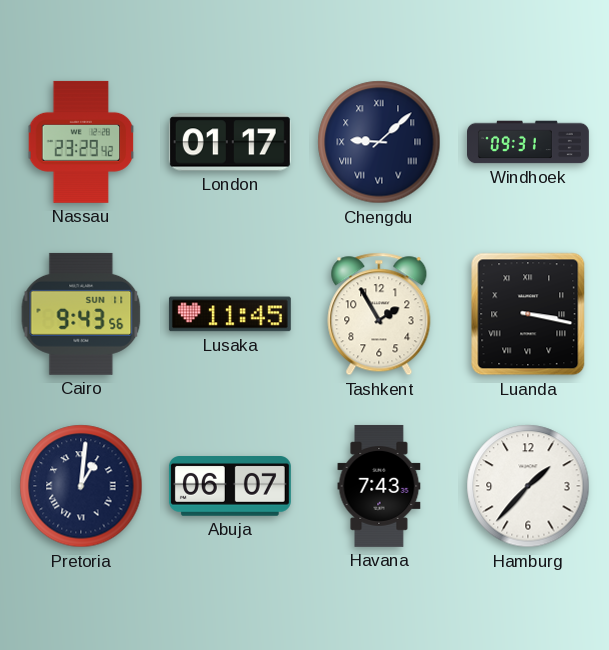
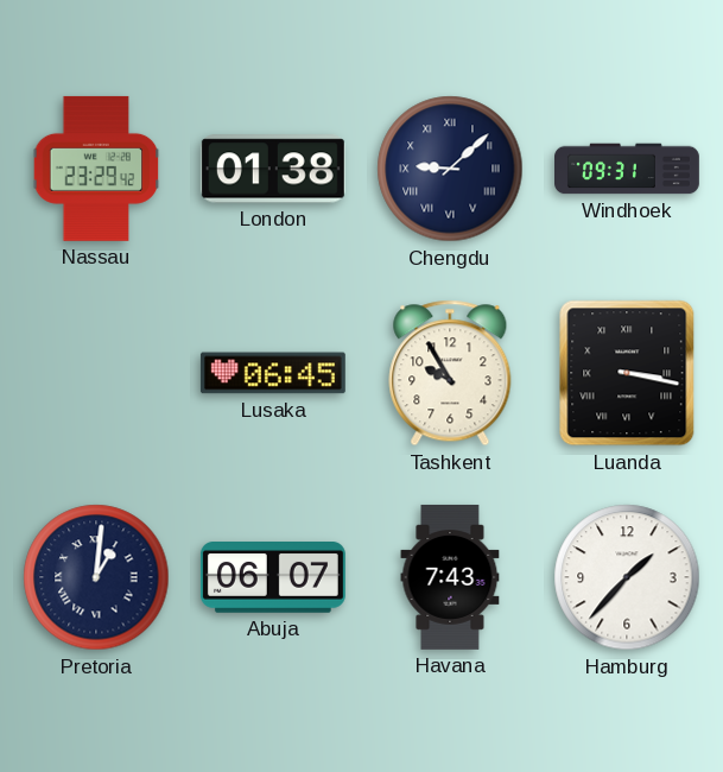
London: 01:17 -> 01:38 (273, 169)
Cairo: 9:43 -> none (81, 314)
Lusaka: 11:45 -> 06:45 (273, 373)
Tashkent: 1:55 -> 9:55 (450, 373)
